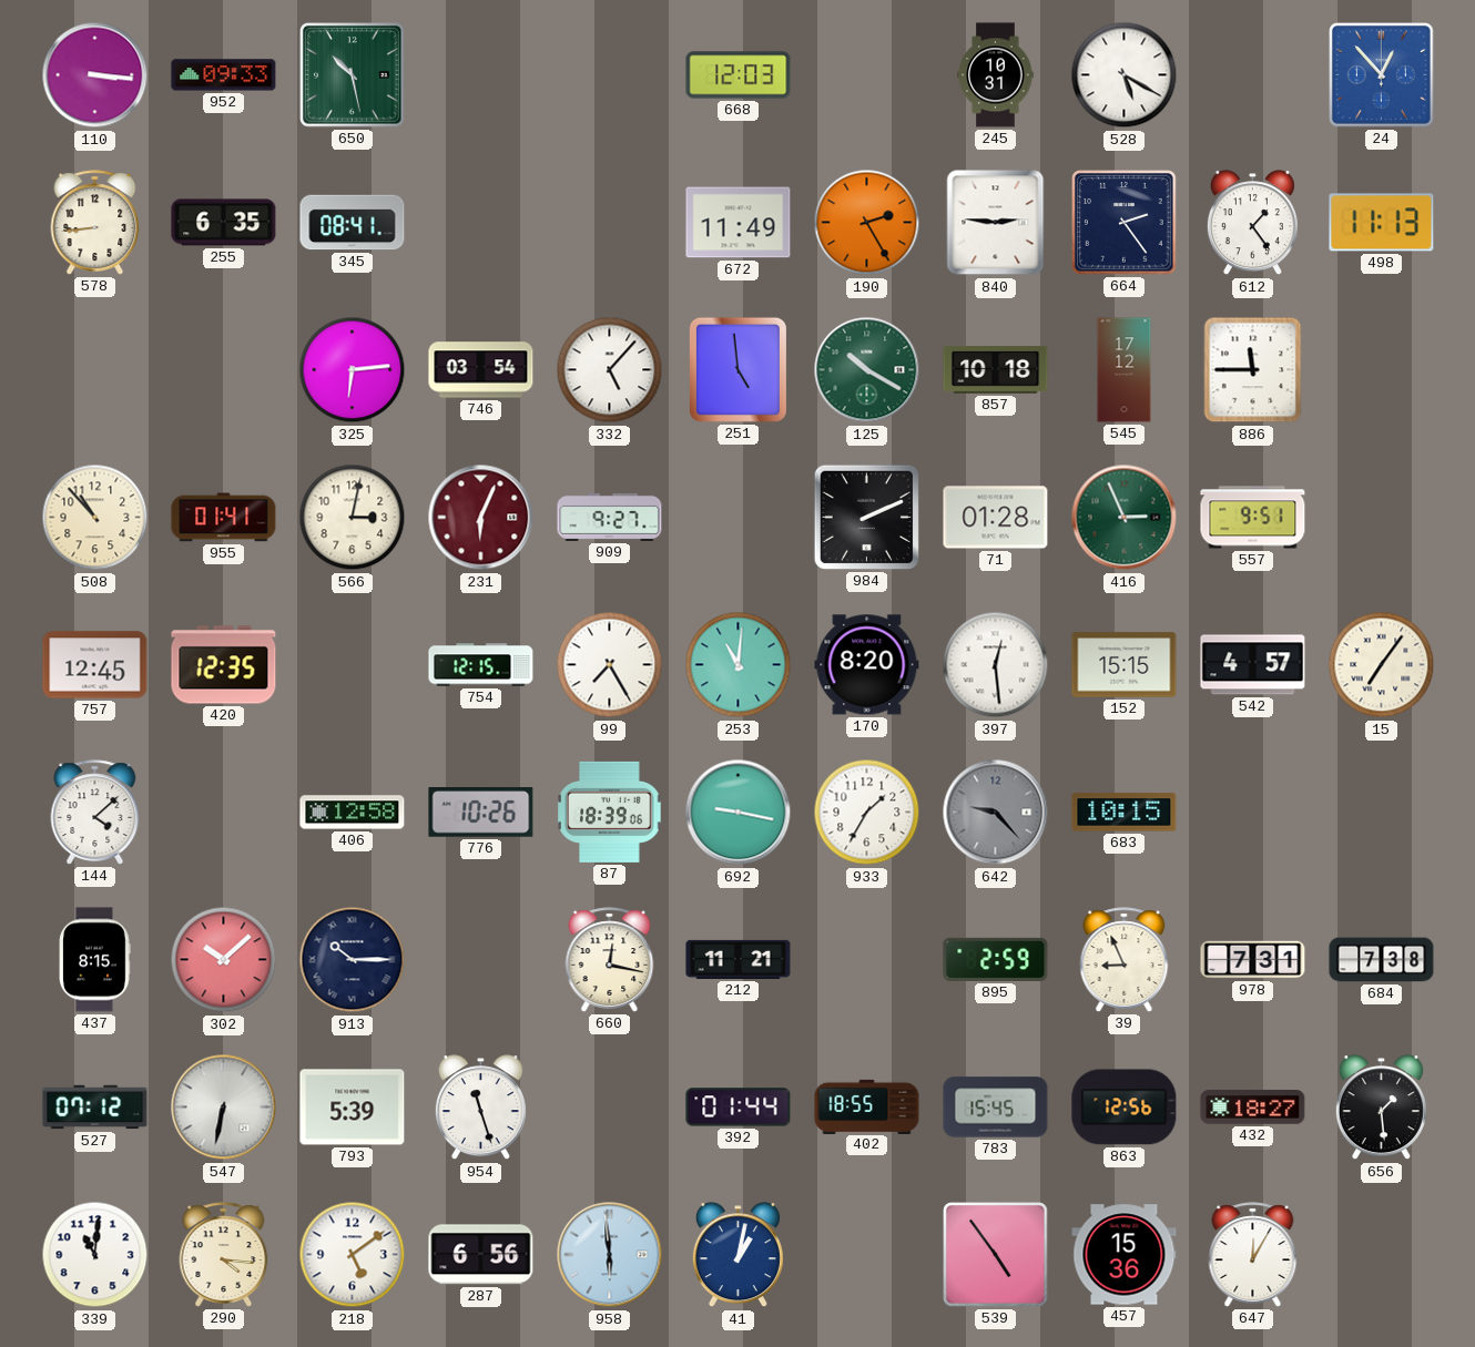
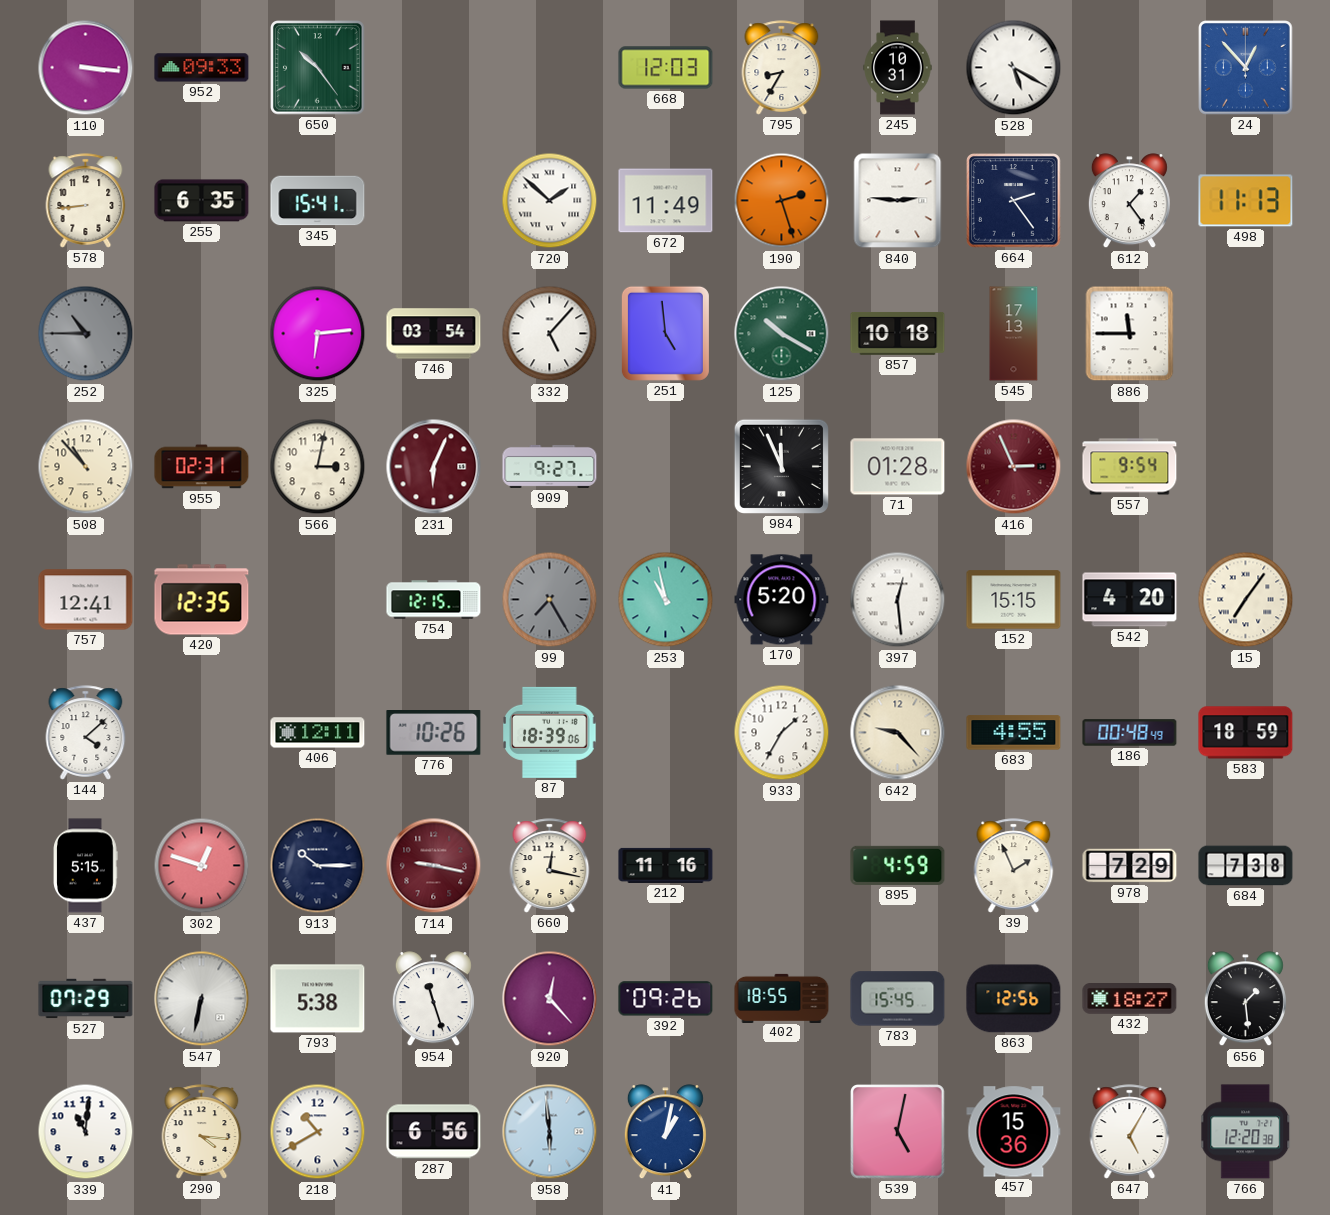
650: 10:28 -> 10:24 (318, 68)
795: none -> 8:35 (782, 68)
345: 08:41 -> 15:41 (318, 201)
720: none -> 1:52 (550, 201)
190: 2:25 -> 2:27 (782, 201)
252: none -> 10:45 (86, 334)
545: 17:12 -> 17:13 (1014, 334)
955: 01:41 -> 02:31 (202, 467)
984: 2:11 -> 11:56 (781, 466)
416 dial: green -> burgundy (1014, 467)
557: 9:51 -> 9:54 (1130, 467)
757: 12:45 -> 12:41 (86, 600)
99 dial: white -> grey (550, 600)
253: 11:01 -> 10:58 (666, 600)
170: 8:20 -> 5:20 (782, 600)
542: 4:57 -> 4:20 (1130, 600)
406: 12:58 -> 12:11 (318, 733)
692: 9:17 -> none (739, 813)
642 dial: grey -> cream (898, 733)
683: 10:15 -> 4:55 (1014, 733)
186: none -> 00:48 (1130, 733)
583: none -> 18:59 (1246, 733)
437: 8:15 -> 5:15 (85, 866)
302: 10:08 -> 12:48 (202, 866)
714: none -> 9:17 (434, 866)
212: 11:21 -> 11:16 (666, 865)
895: 2:59 -> 4:59 (898, 865)
39: 8:56 -> 1:56 (1014, 866)
978: 7:31 -> 7:29 (1130, 866)
527: 07:12 -> 07:29 (86, 999)
793: 5:39 -> 5:38 (318, 999)
920: none -> 12:23 (550, 999)
392: 01:44 -> 09:26 (666, 999)
218: 5:09 -> 10:40 (318, 1132)
539: 4:54 -> 5:02 (898, 1132)
647: 12:05 -> 5:05 (1130, 1132)
766: none -> 12:20 (1246, 1132)
